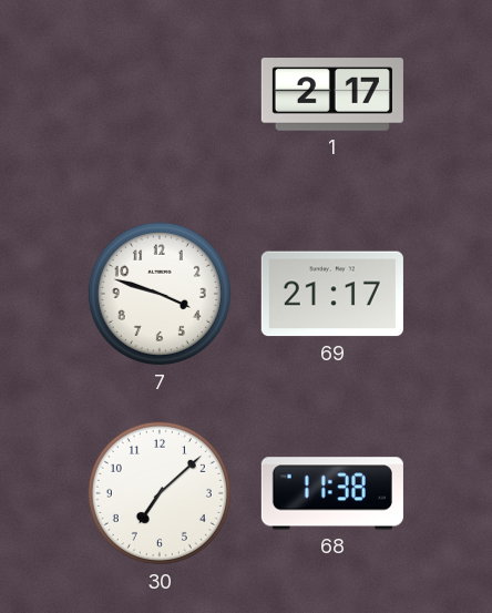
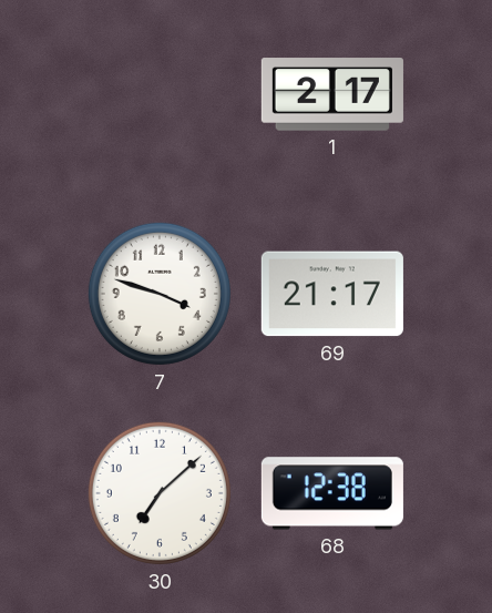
68: 11:38 -> 12:38 (332, 493)
